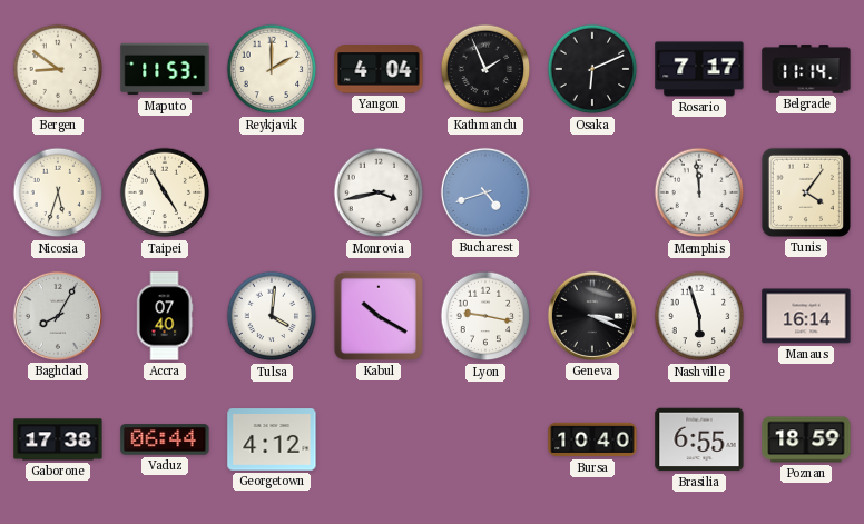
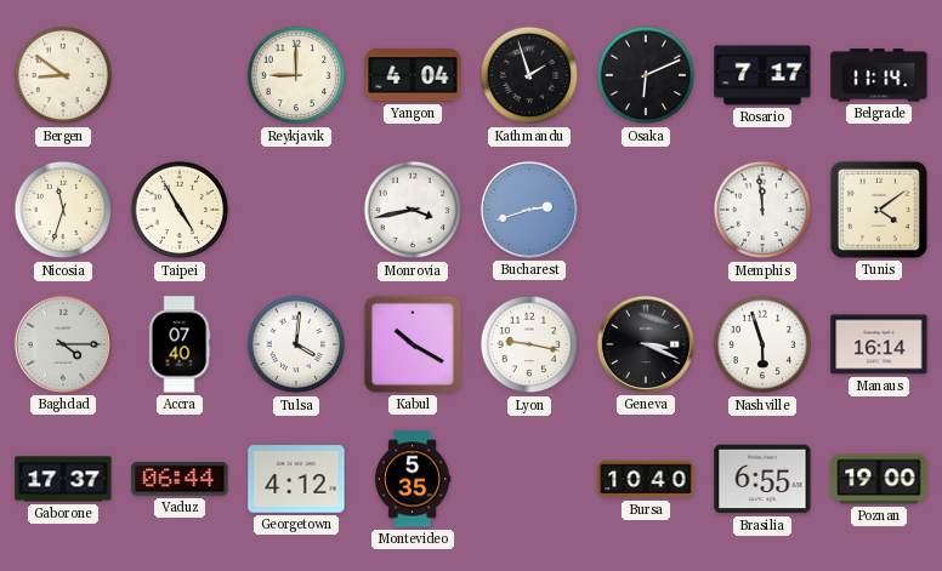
Maputo: 11:53 -> none (165, 69)
Reykjavik: 2:00 -> 9:00 (296, 75)
Kathmandu: 1:56 -> 1:57 (529, 75)
Nicosia: 5:33 -> 11:33 (63, 210)
Bucharest: 4:42 -> 2:42 (529, 210)
Tunis: 4:06 -> 4:09 (879, 210)
Baghdad: 8:05 -> 4:15 (63, 344)
Gaborone: 17:38 -> 17:37 (63, 479)
Montevideo: none -> 5:35 (413, 479)
Poznan: 18:59 -> 19:00 (879, 479)
